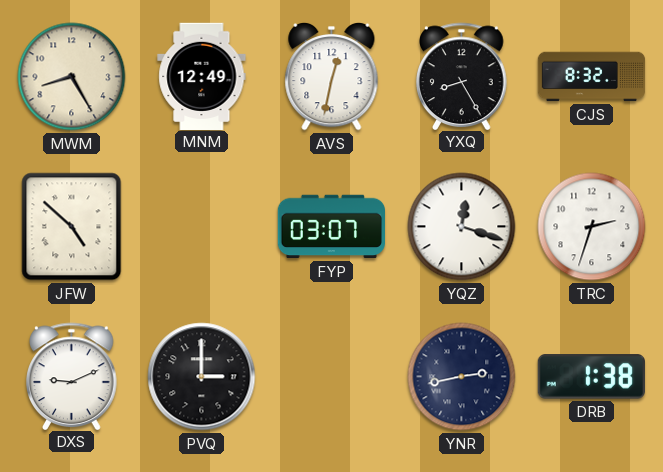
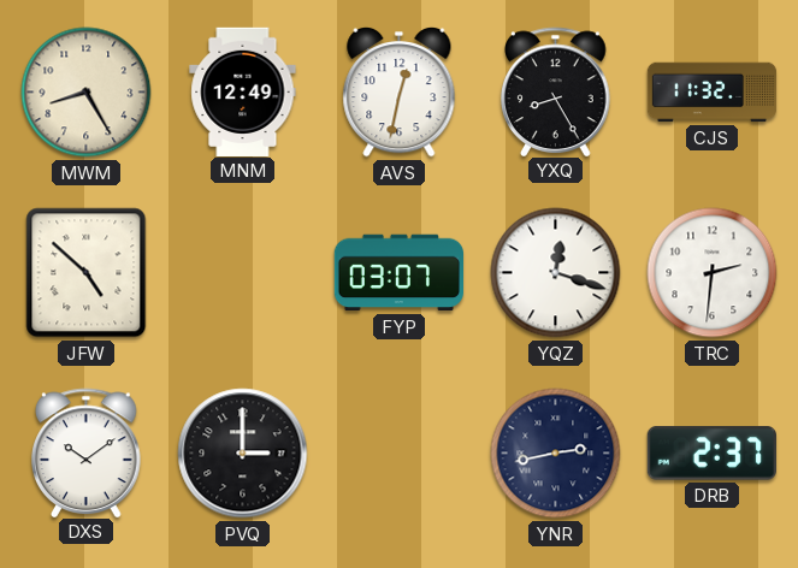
CJS: 8:32 -> 11:32 (713, 93)
TRC: 2:33 -> 2:31 (713, 273)
DXS: 9:11 -> 10:09 (87, 452)
DRB: 1:38 -> 2:37 (711, 454)
